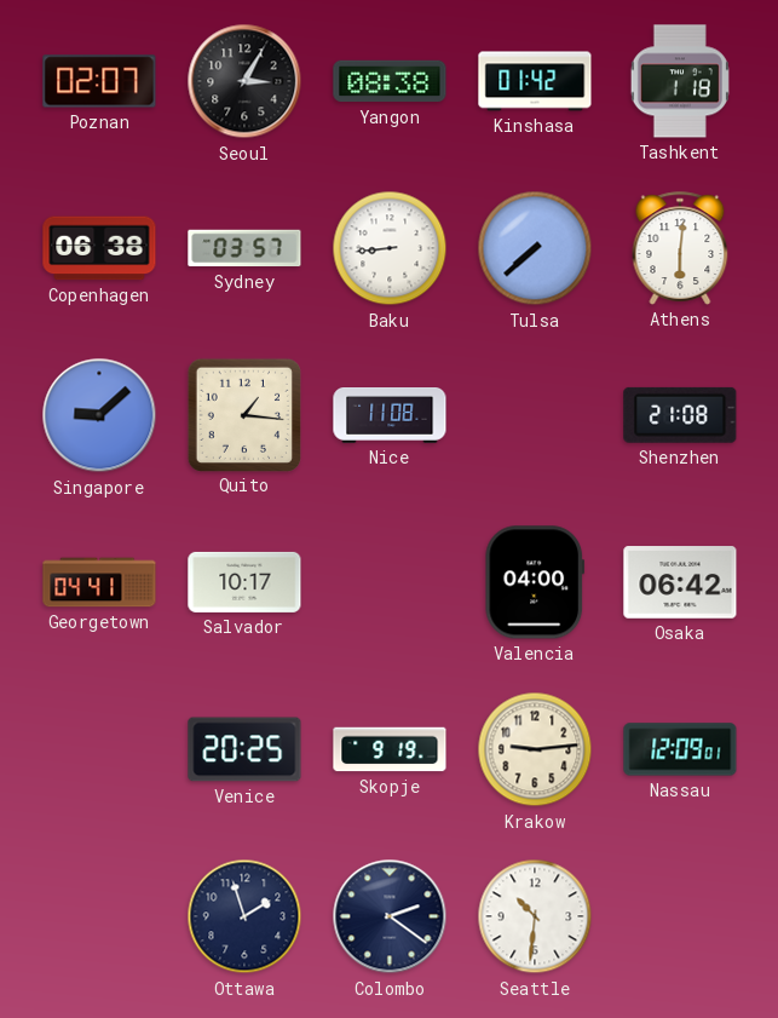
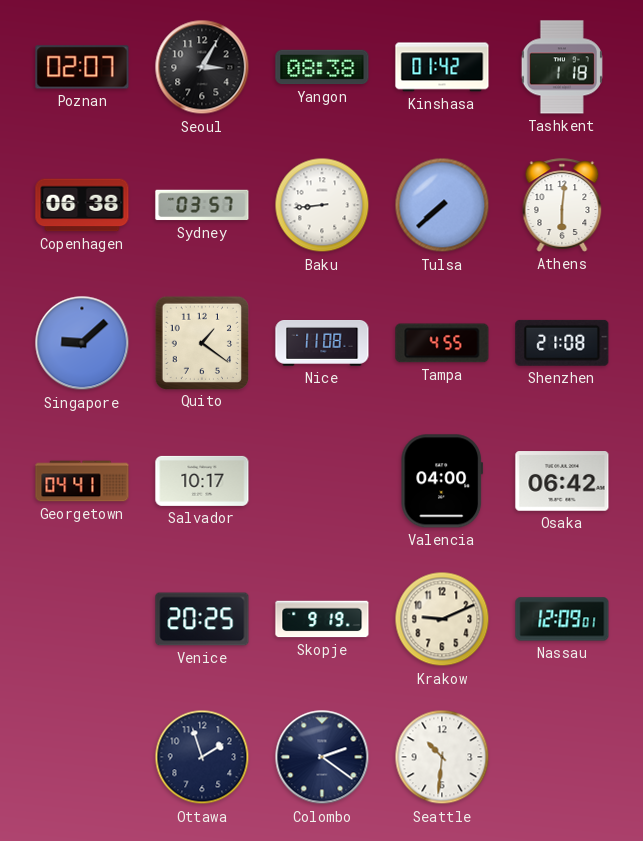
Quito: 1:16 -> 1:21 (201, 342)
Tampa: none -> 4:55 (442, 343)
Krakow: 9:14 -> 9:11 (442, 619)
